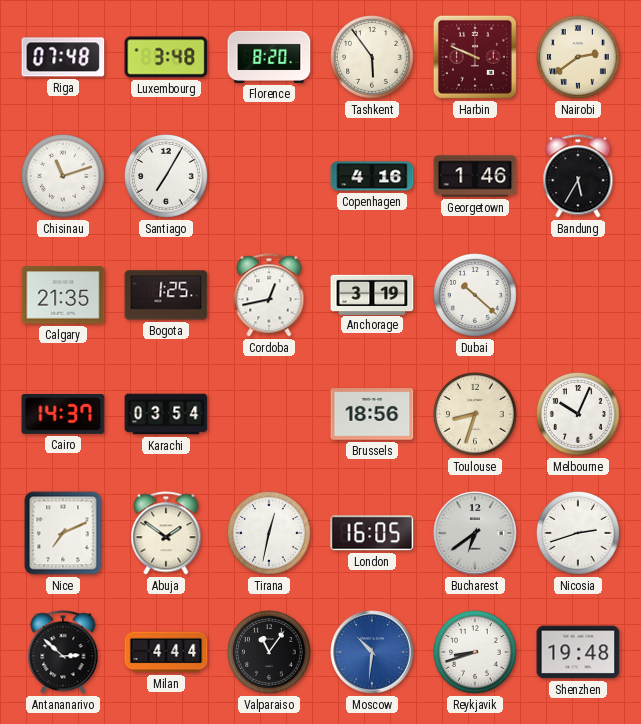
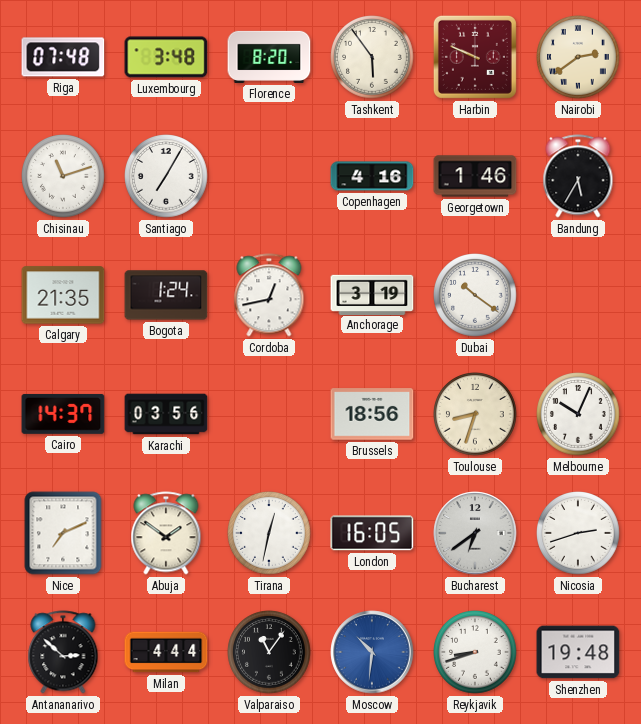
Bogota: 1:25 -> 1:24 (166, 295)
Dubai: 10:22 -> 10:21 (475, 295)
Karachi: 03:54 -> 03:56 (166, 414)
